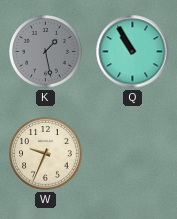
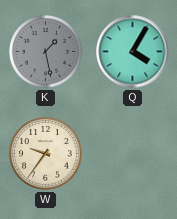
Q: 10:55 -> 4:05 (133, 52)
W: 9:34 -> 9:36 (46, 154)
